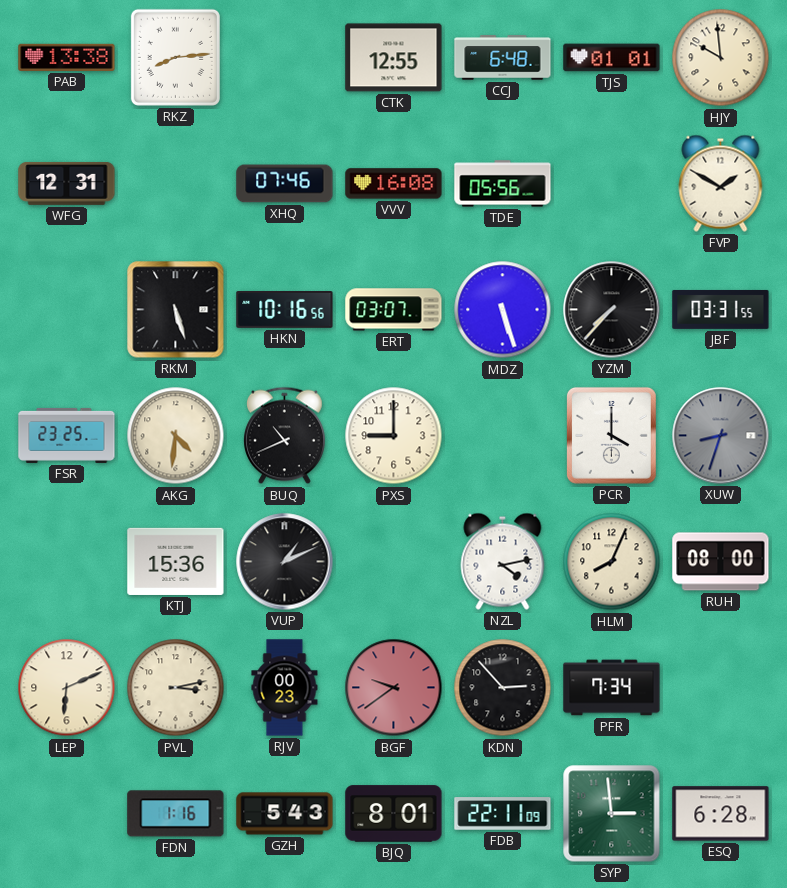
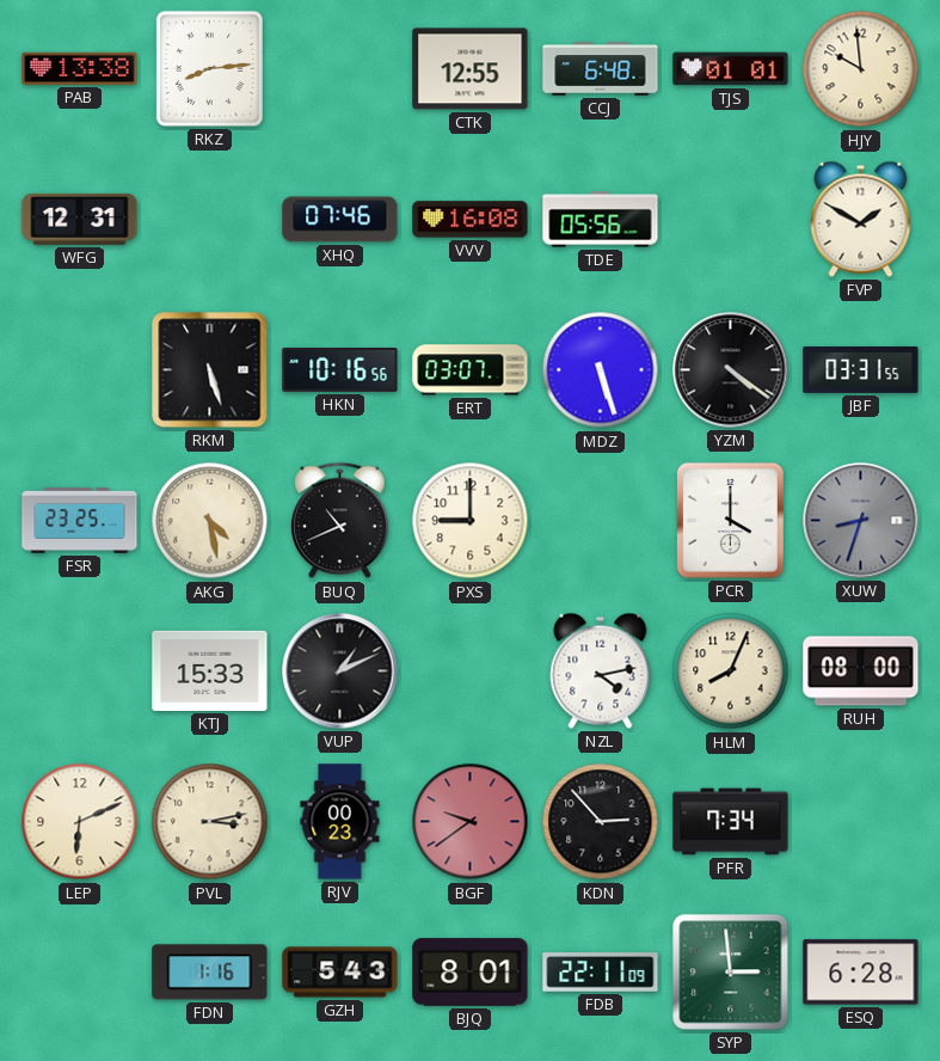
YZM: 7:37 -> 4:21 (731, 370)
AKG: 4:31 -> 4:28 (210, 521)
KTJ: 15:36 -> 15:33 (210, 670)
